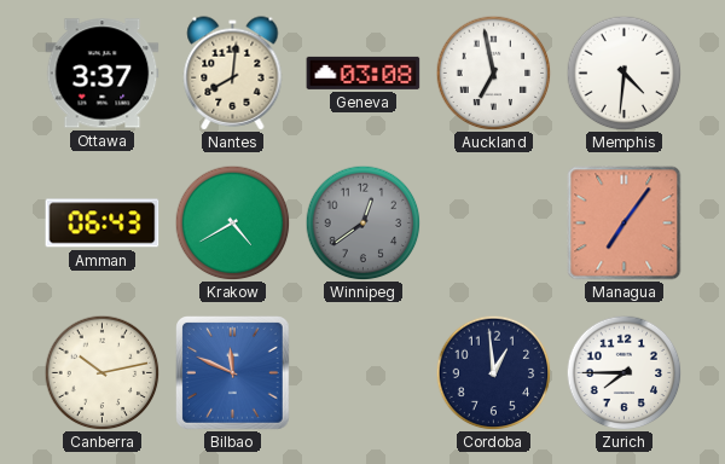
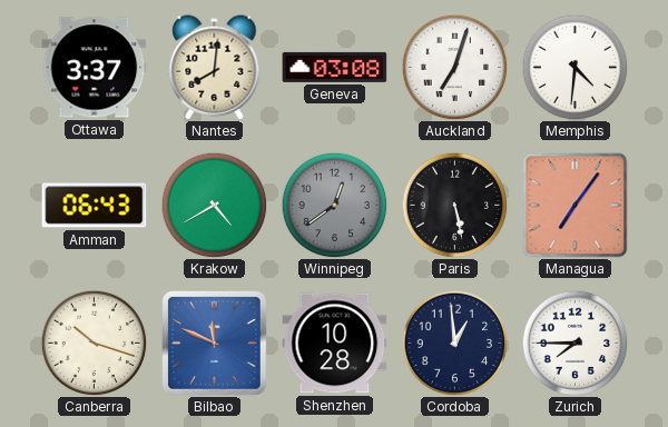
Auckland: 6:58 -> 7:03 (454, 67)
Paris: none -> 5:28 (454, 205)
Canberra: 10:13 -> 10:18 (94, 342)
Shenzhen: none -> 10:28 (335, 344)
